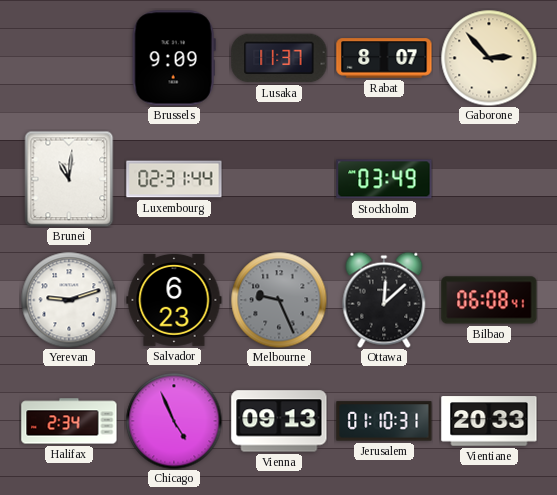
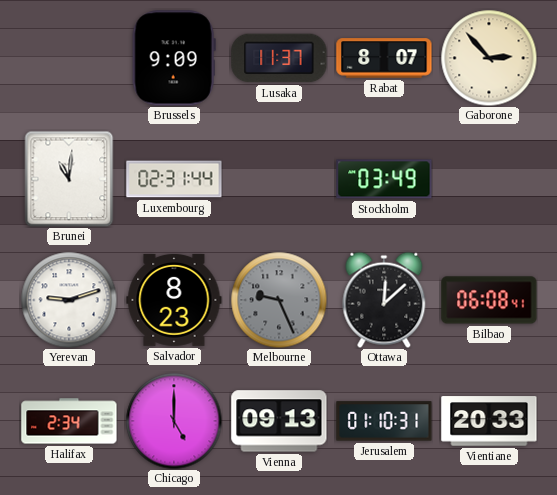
Salvador: 6:23 -> 8:23 (174, 300)
Chicago: 4:56 -> 5:00 (174, 421)
